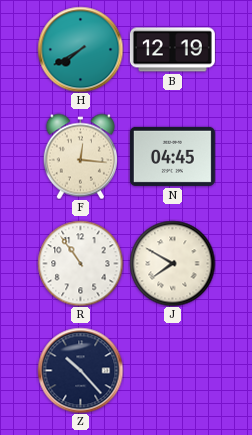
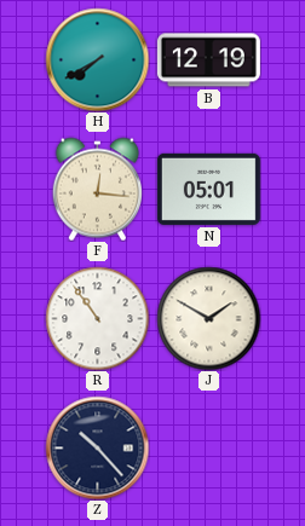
N: 04:45 -> 05:01 (208, 189)
J: 7:50 -> 1:50 (208, 318)
